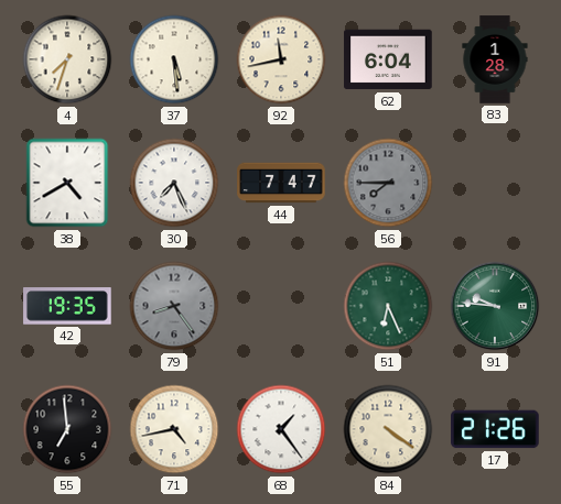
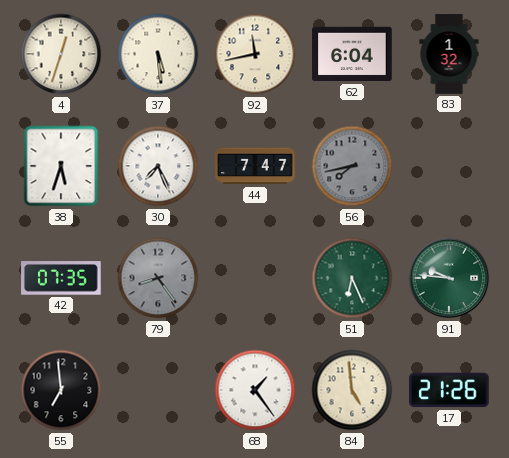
4: 7:33 -> 12:33 (61, 54)
83: 1:28 -> 1:32 (449, 54)
38: 4:40 -> 5:33 (61, 166)
56: 7:45 -> 7:43 (352, 166)
42: 19:35 -> 07:35 (61, 278)
71: 4:43 -> none (174, 429)
84: 4:21 -> 4:59 (352, 390)
